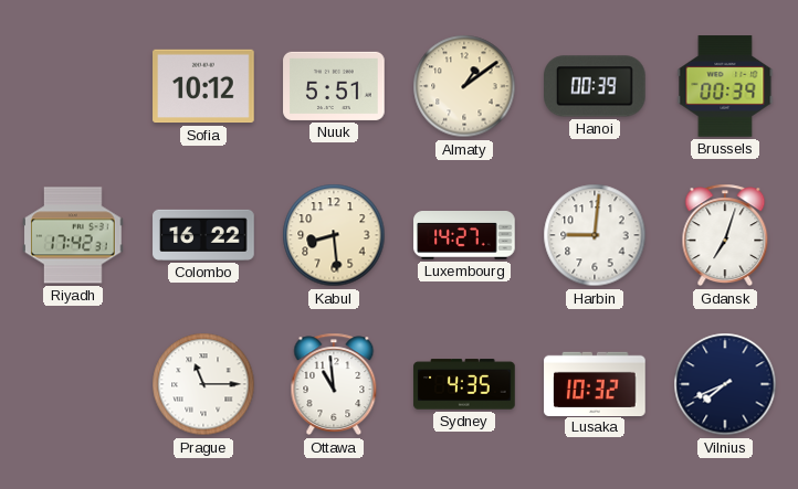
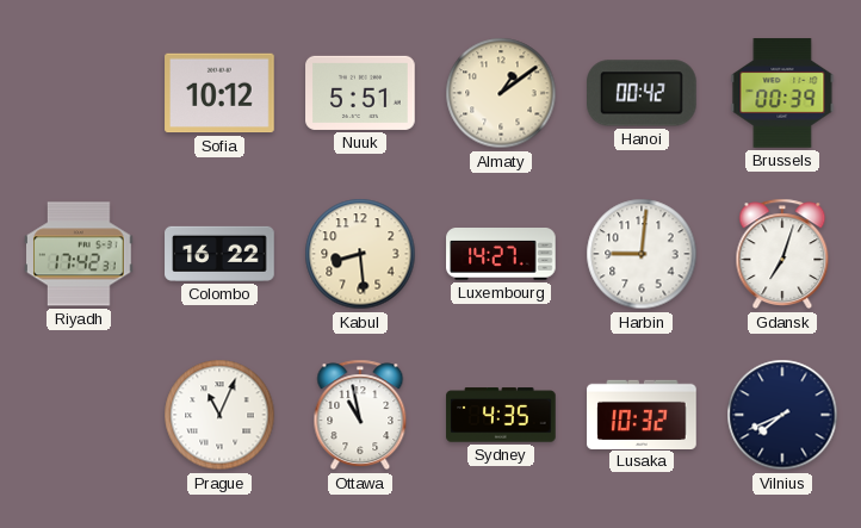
Hanoi: 00:39 -> 00:42 (643, 93)
Prague: 11:15 -> 11:04 (219, 415)
Ottawa: 10:59 -> 10:58 (360, 415)
